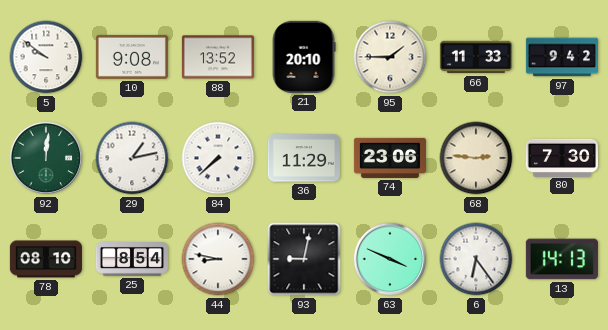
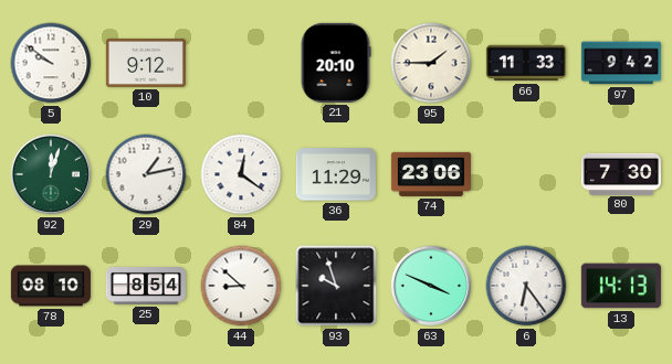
10: 9:08 -> 9:12 (146, 63)
88: 13:52 -> none (218, 57)
92: 12:01 -> 12:03 (51, 174)
84: 7:38 -> 12:21 (241, 174)
68: 2:46 -> none (476, 158)
44: 8:47 -> 8:52 (241, 286)
93: 9:02 -> 9:57 (336, 286)
